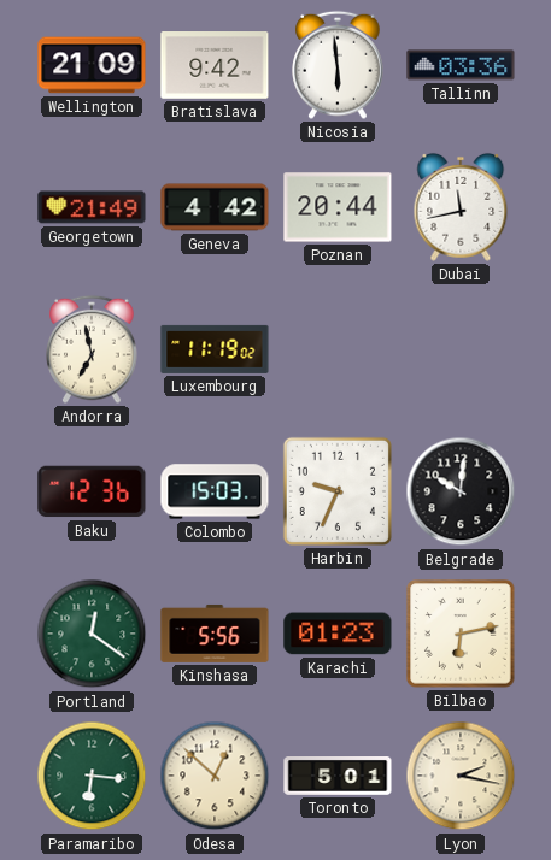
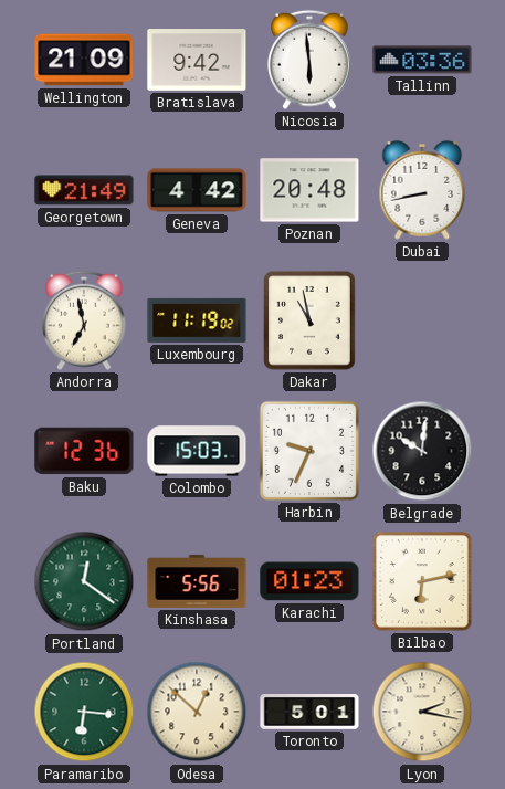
Poznan: 20:44 -> 20:48 (309, 190)
Dubai: 11:43 -> 8:43 (422, 190)
Dakar: none -> 10:58 (311, 322)
